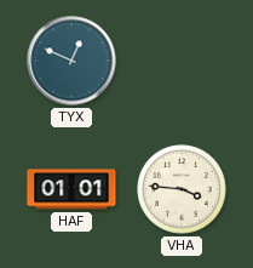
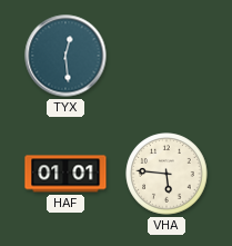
TYX: 12:49 -> 12:29 (65, 56)
VHA: 3:46 -> 5:46 (167, 174)
